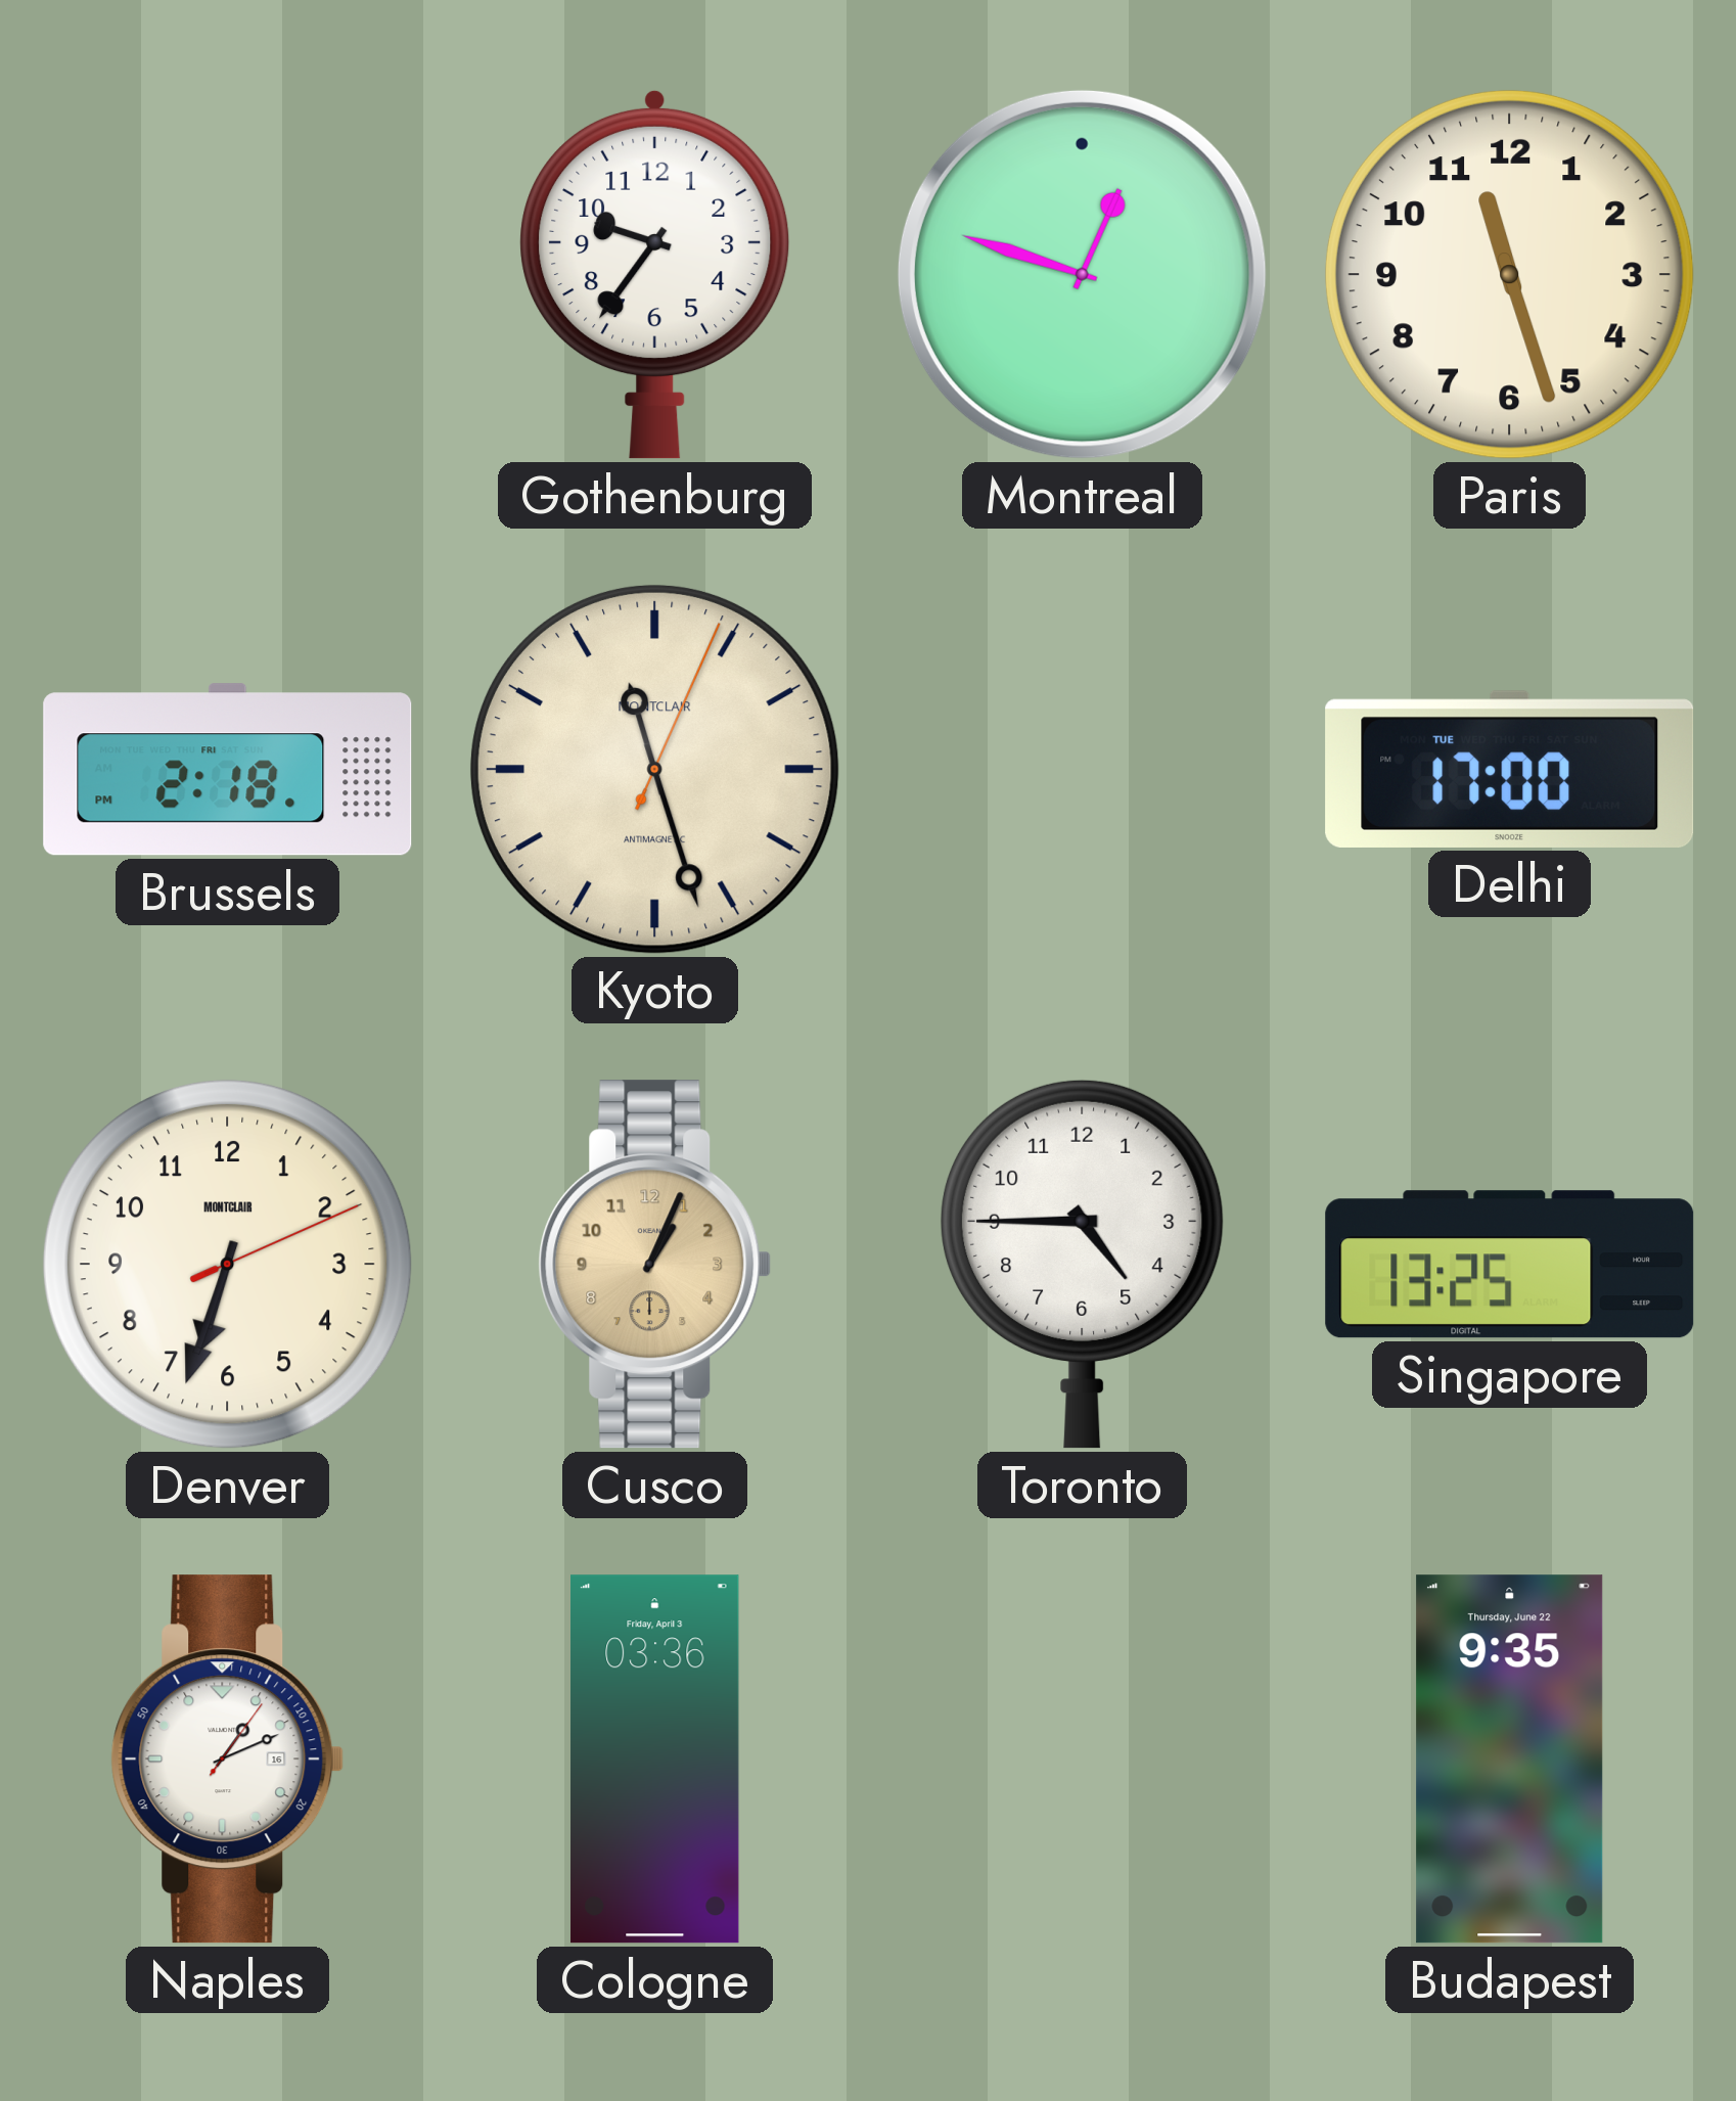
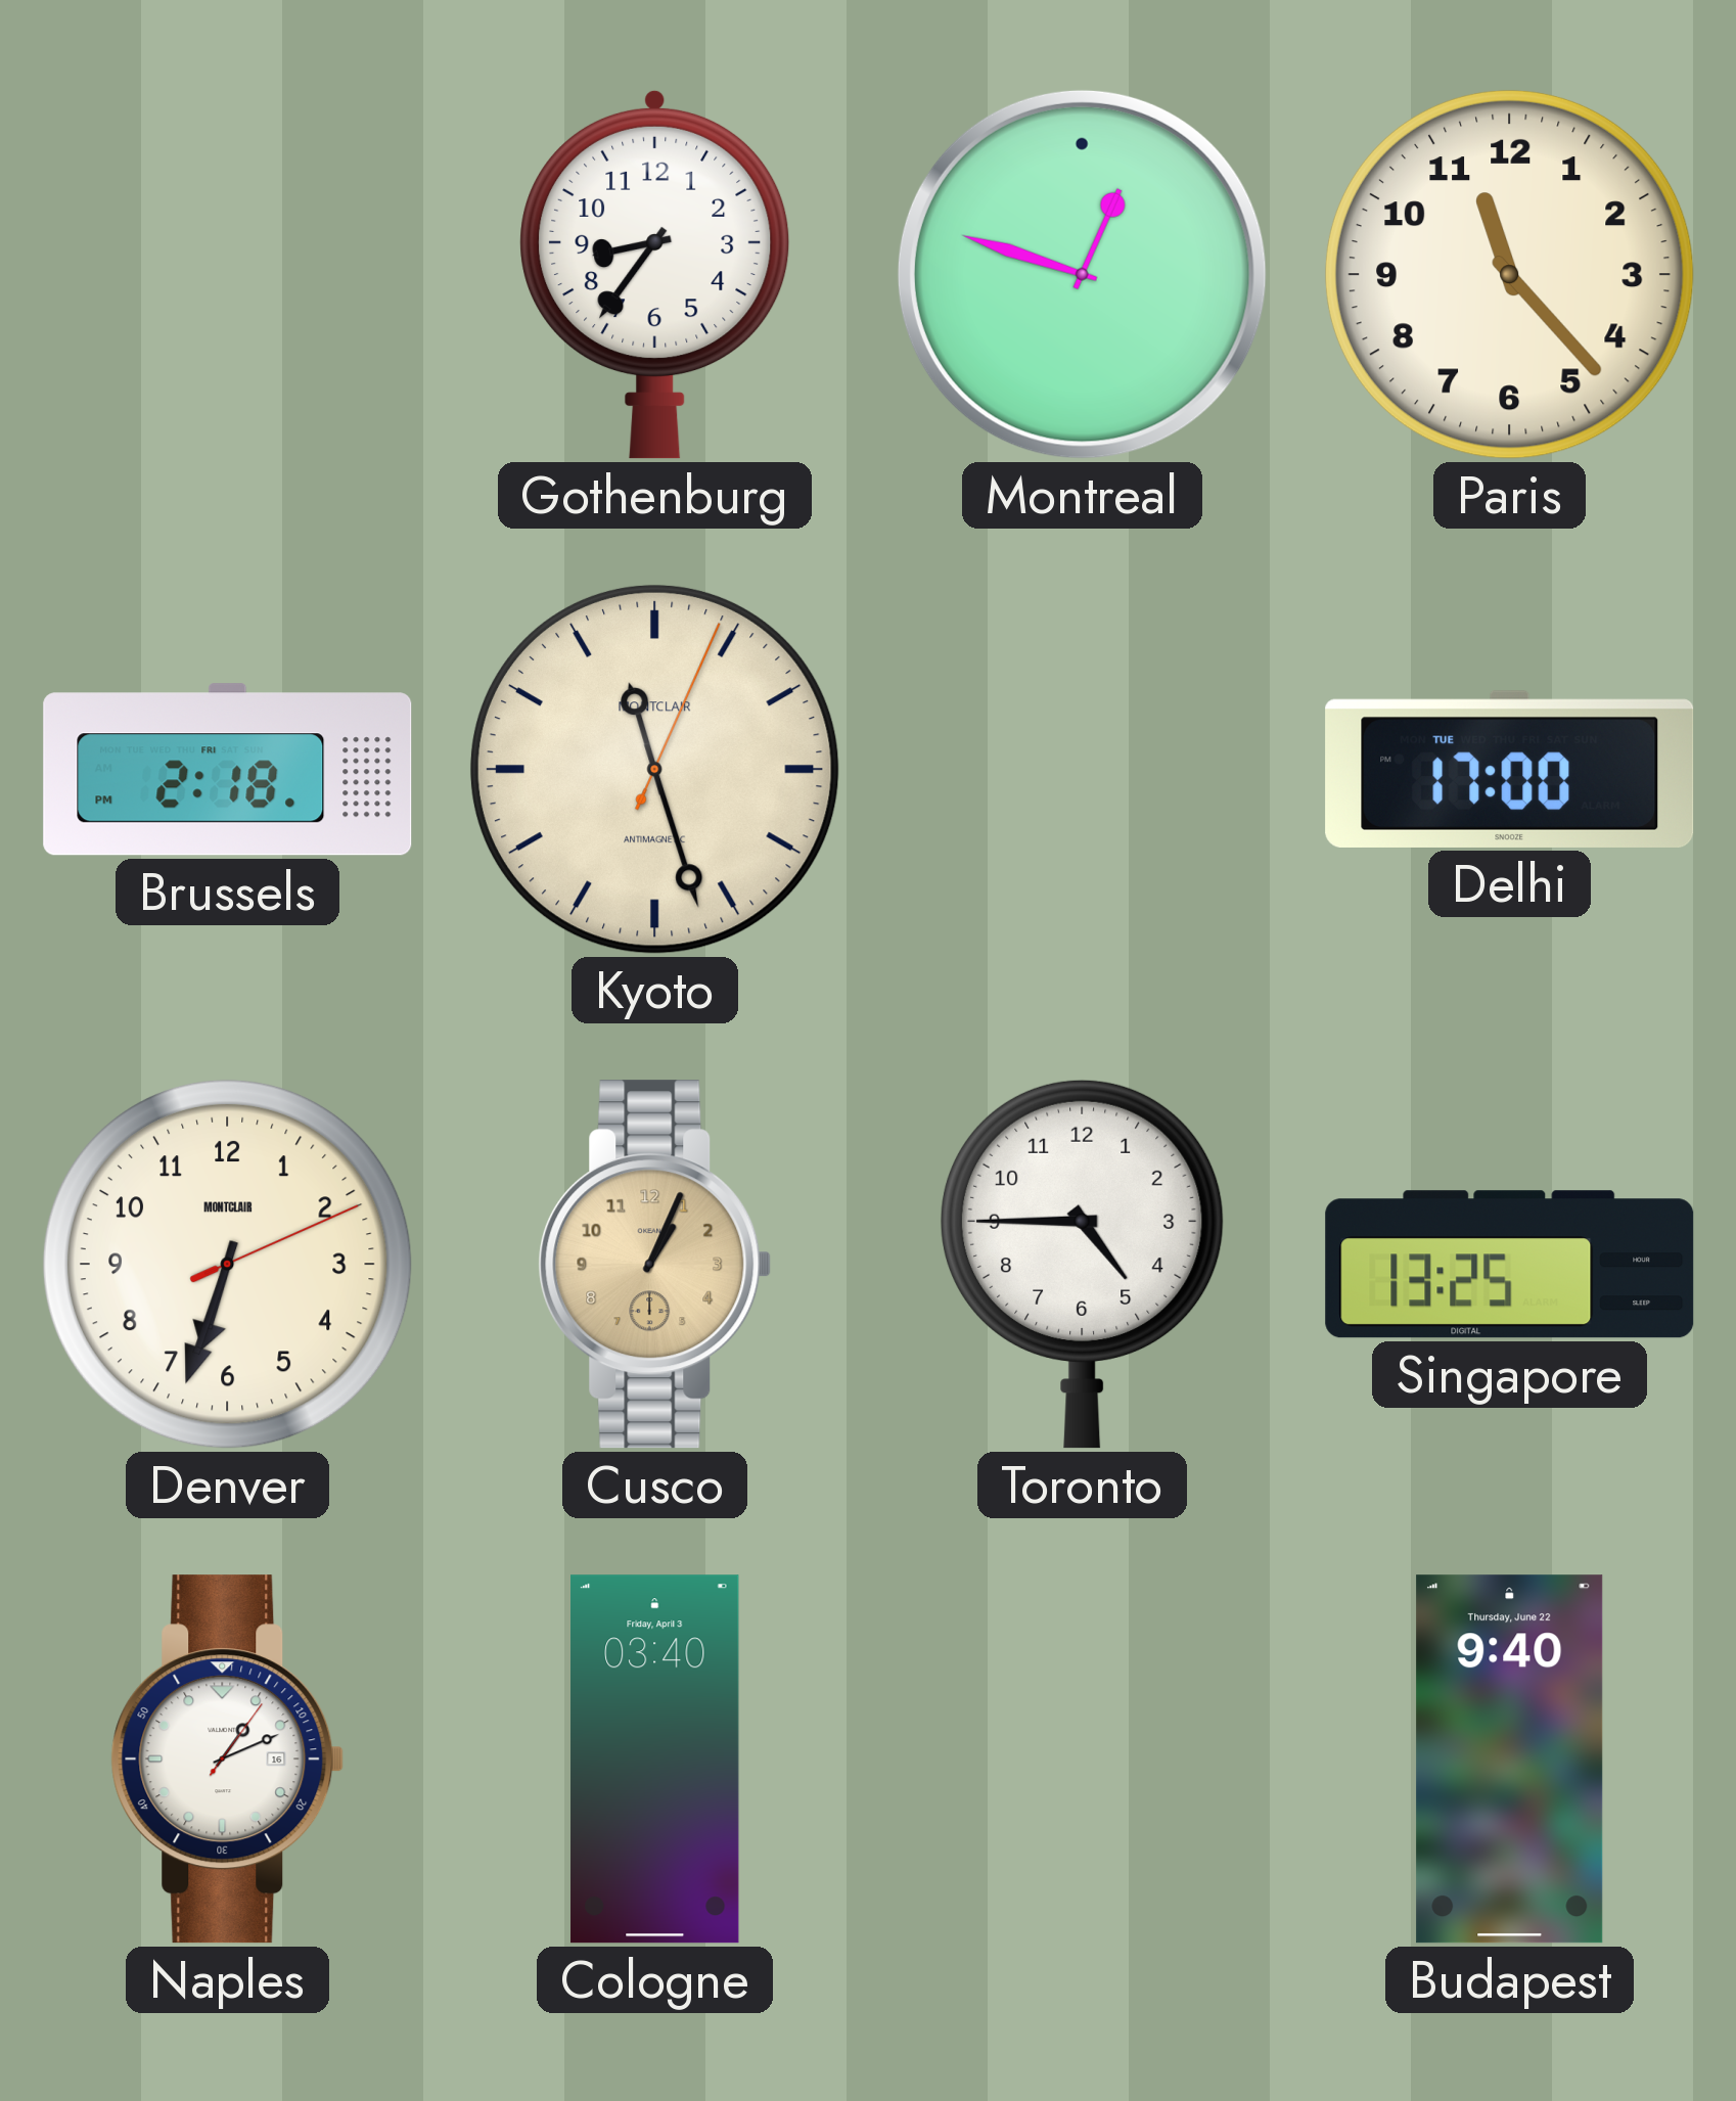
Gothenburg: 9:36 -> 8:36 (655, 274)
Paris: 11:27 -> 11:23 (1509, 274)
Cologne: 03:36 -> 03:40 (655, 1760)
Budapest: 9:35 -> 9:40 (1510, 1760)
